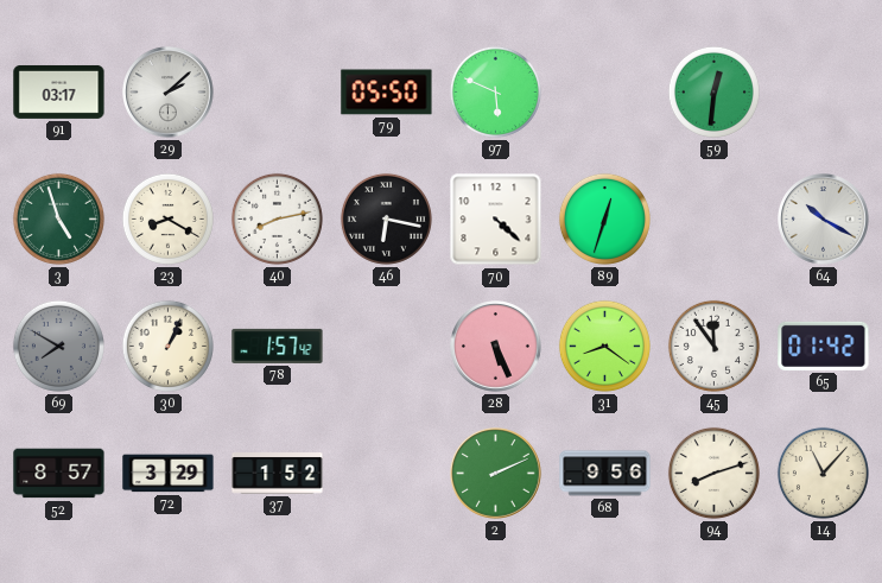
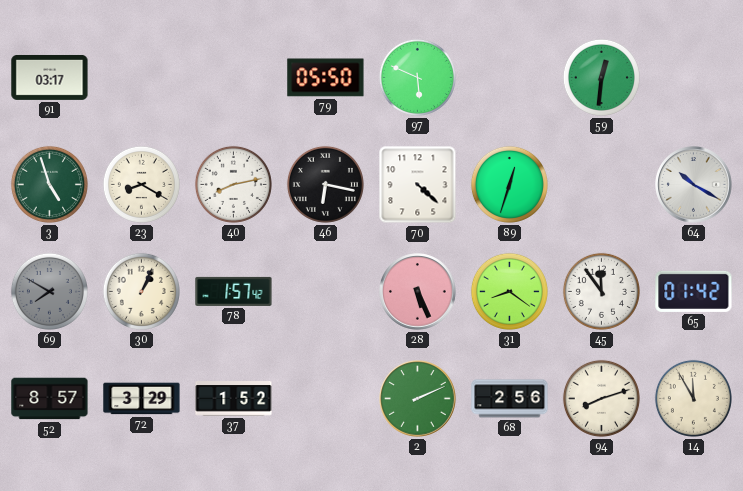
29: 2:08 -> none (169, 93)
68: 9:56 -> 2:56 (510, 399)
14: 11:07 -> 11:55 (693, 398)
